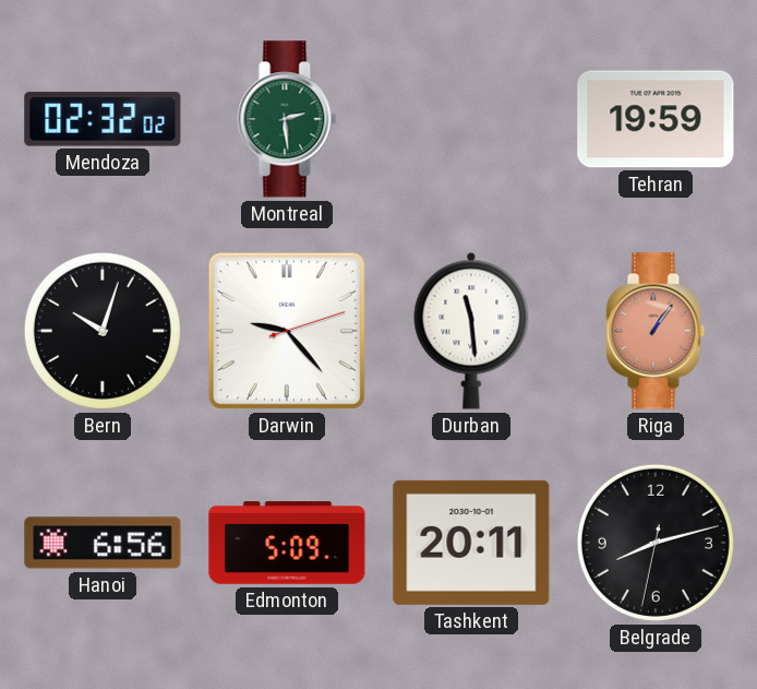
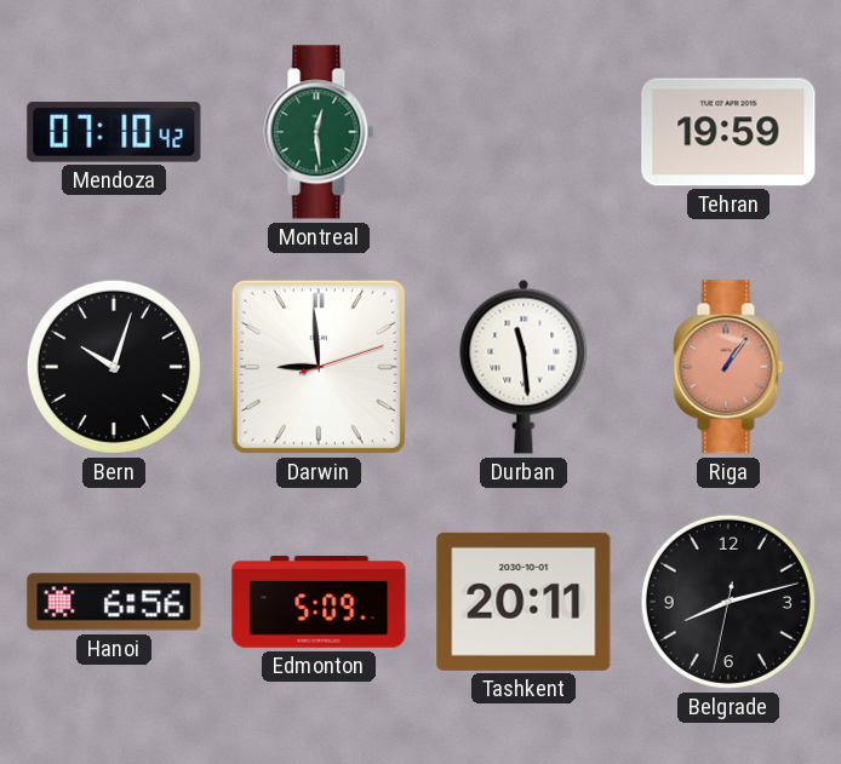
Mendoza: 02:32 -> 07:10 (114, 132)
Montreal: 2:29 -> 12:29 (319, 132)
Darwin: 9:23 -> 8:59 (319, 367)
